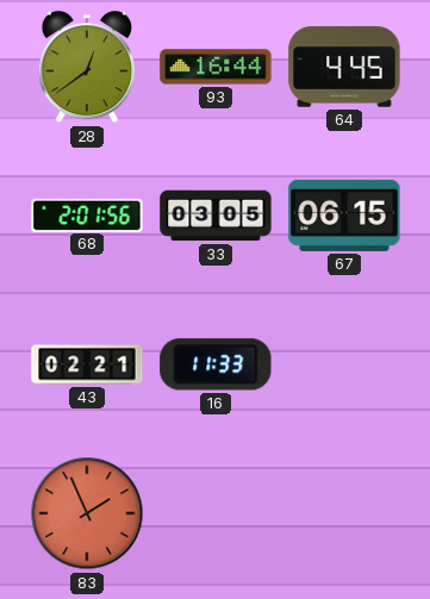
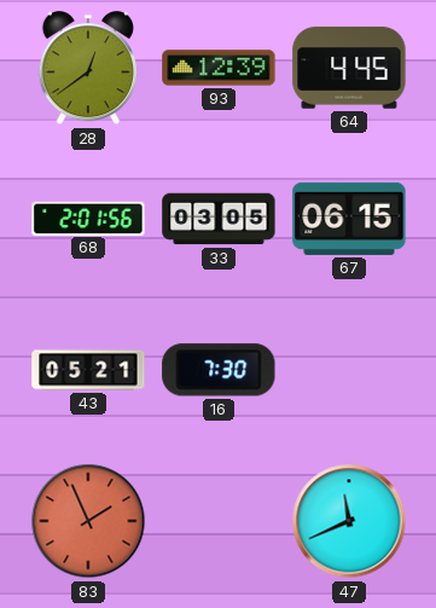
93: 16:44 -> 12:39 (219, 68)
43: 02:21 -> 05:21 (88, 370)
16: 11:33 -> 7:30 (219, 370)
47: none -> 11:41 (349, 521)
